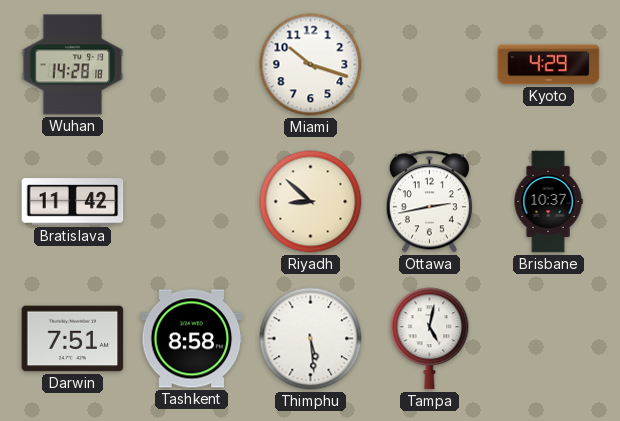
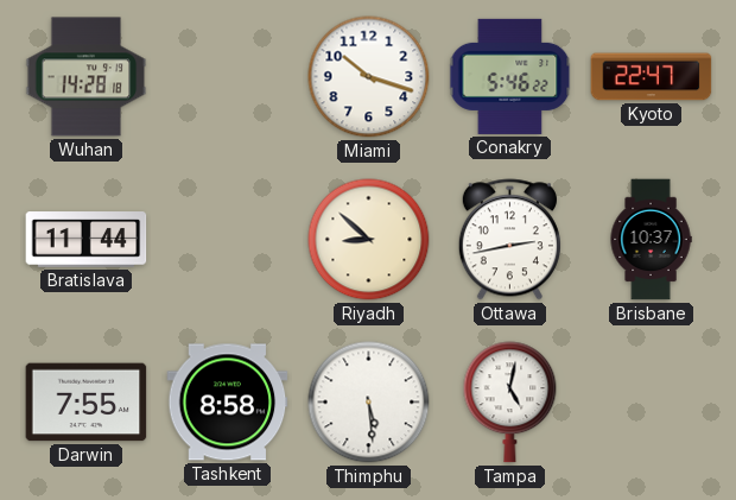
Conakry: none -> 5:46 (510, 76)
Kyoto: 4:29 -> 22:47 (652, 77)
Bratislava: 11:42 -> 11:44 (87, 240)
Darwin: 7:51 -> 7:55 (87, 403)
